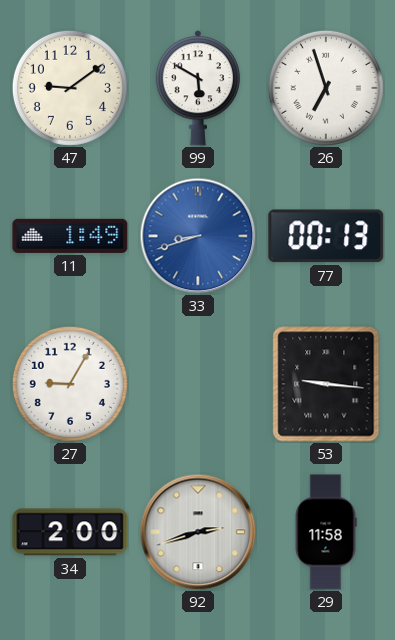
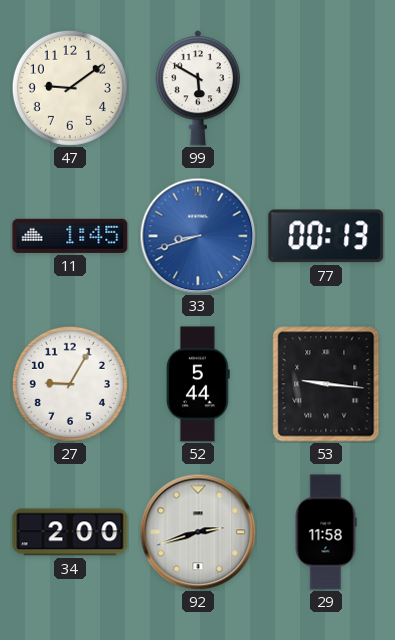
26: 6:57 -> none (326, 88)
11: 1:49 -> 1:45 (70, 236)
52: none -> 5:44 (199, 384)
